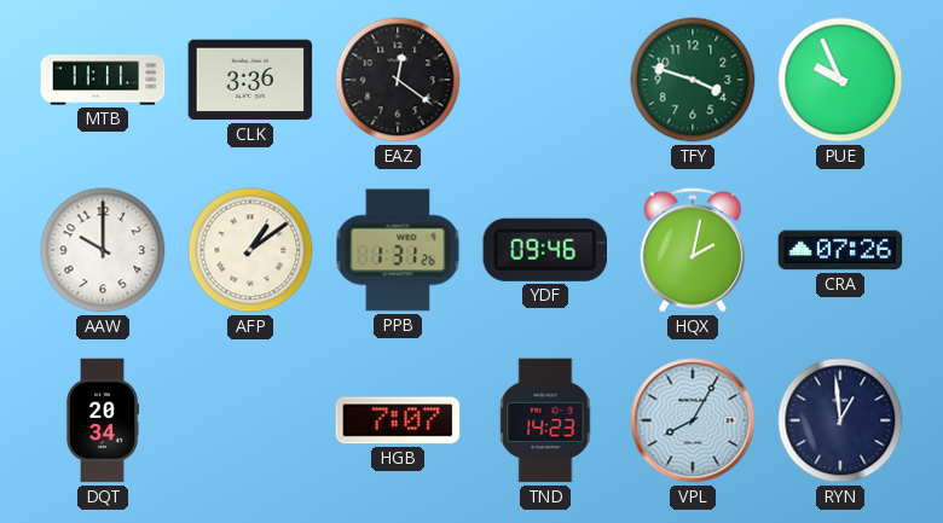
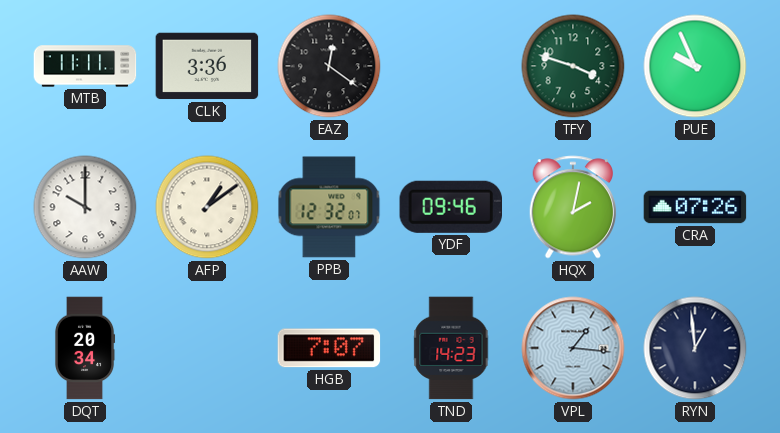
PPB: 1:31 -> 12:32 (329, 207)
VPL: 8:05 -> 1:16 (573, 348)
